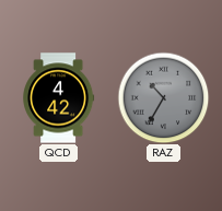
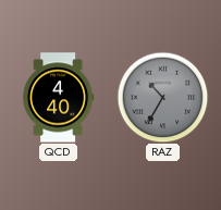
QCD: 4:42 -> 4:40 (59, 98)
